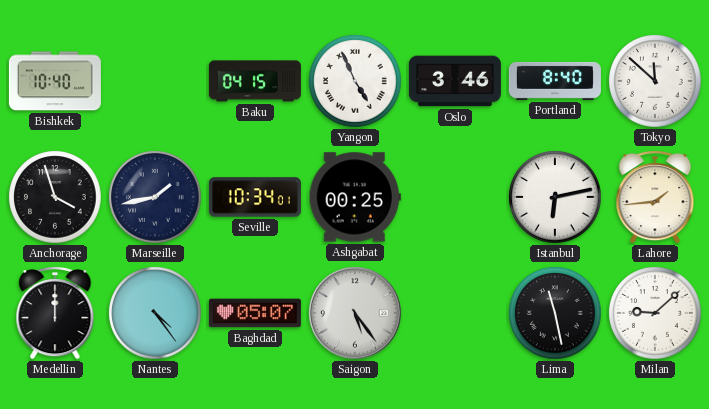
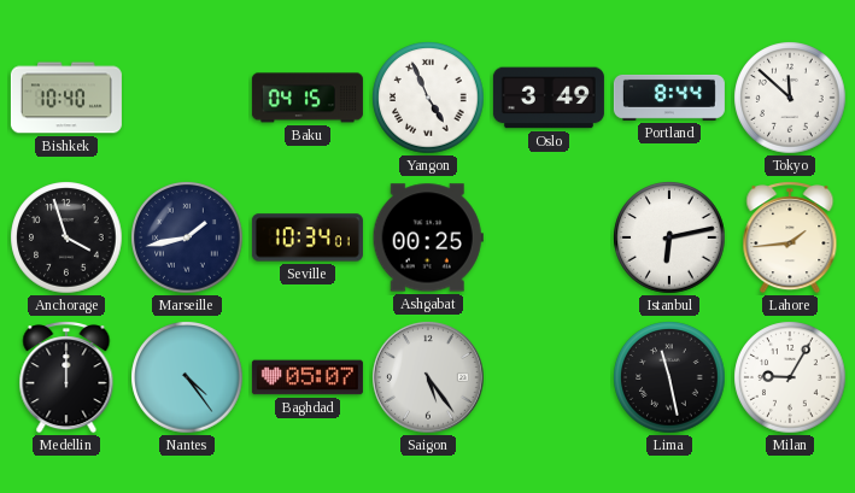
Oslo: 3:46 -> 3:49 (549, 98)
Portland: 8:40 -> 8:44 (669, 98)
Milan: 9:08 -> 9:05 (790, 377)
